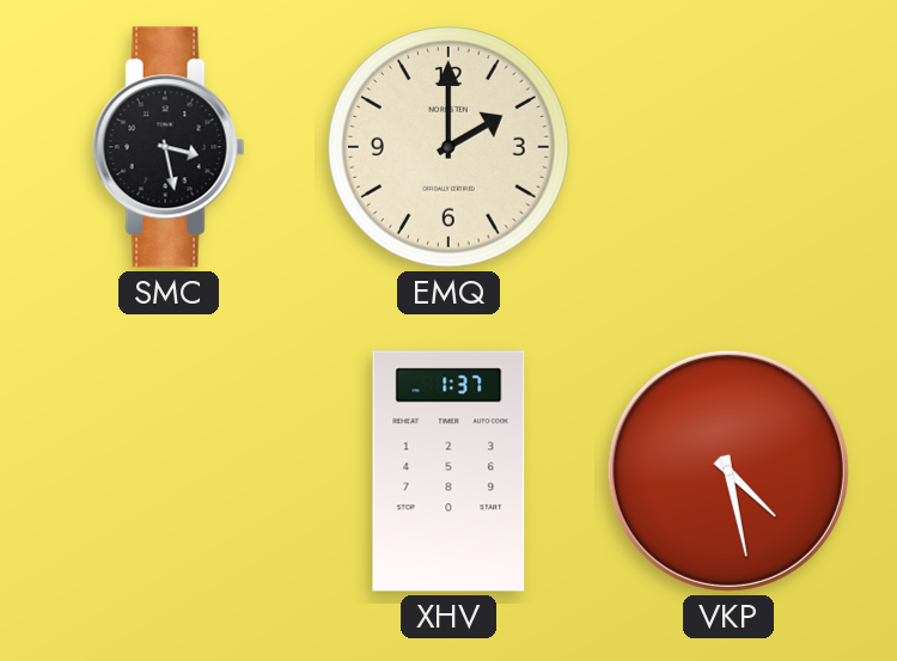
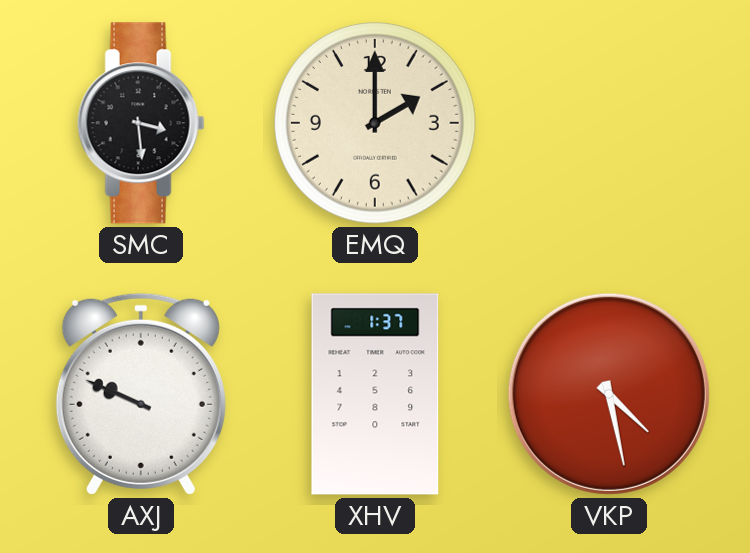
SMC: 3:28 -> 3:29 (141, 123)
AXJ: none -> 9:49 (141, 394)
